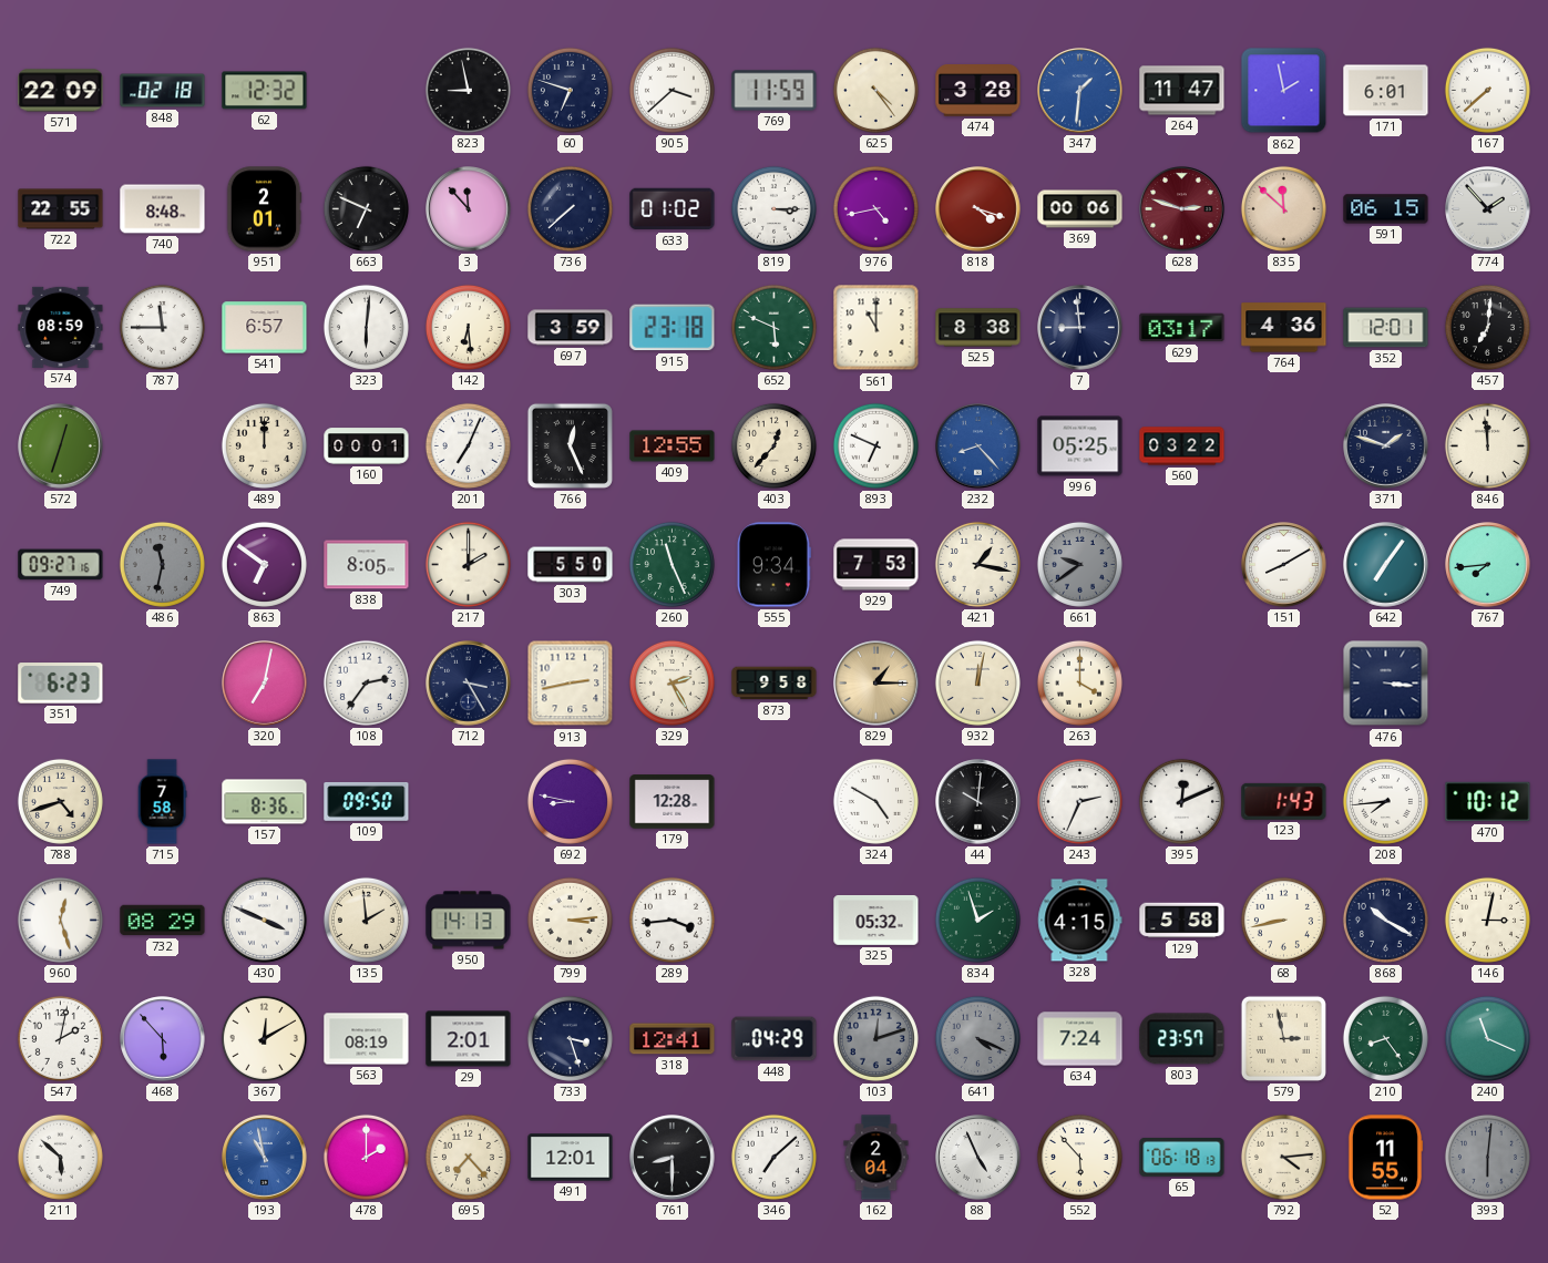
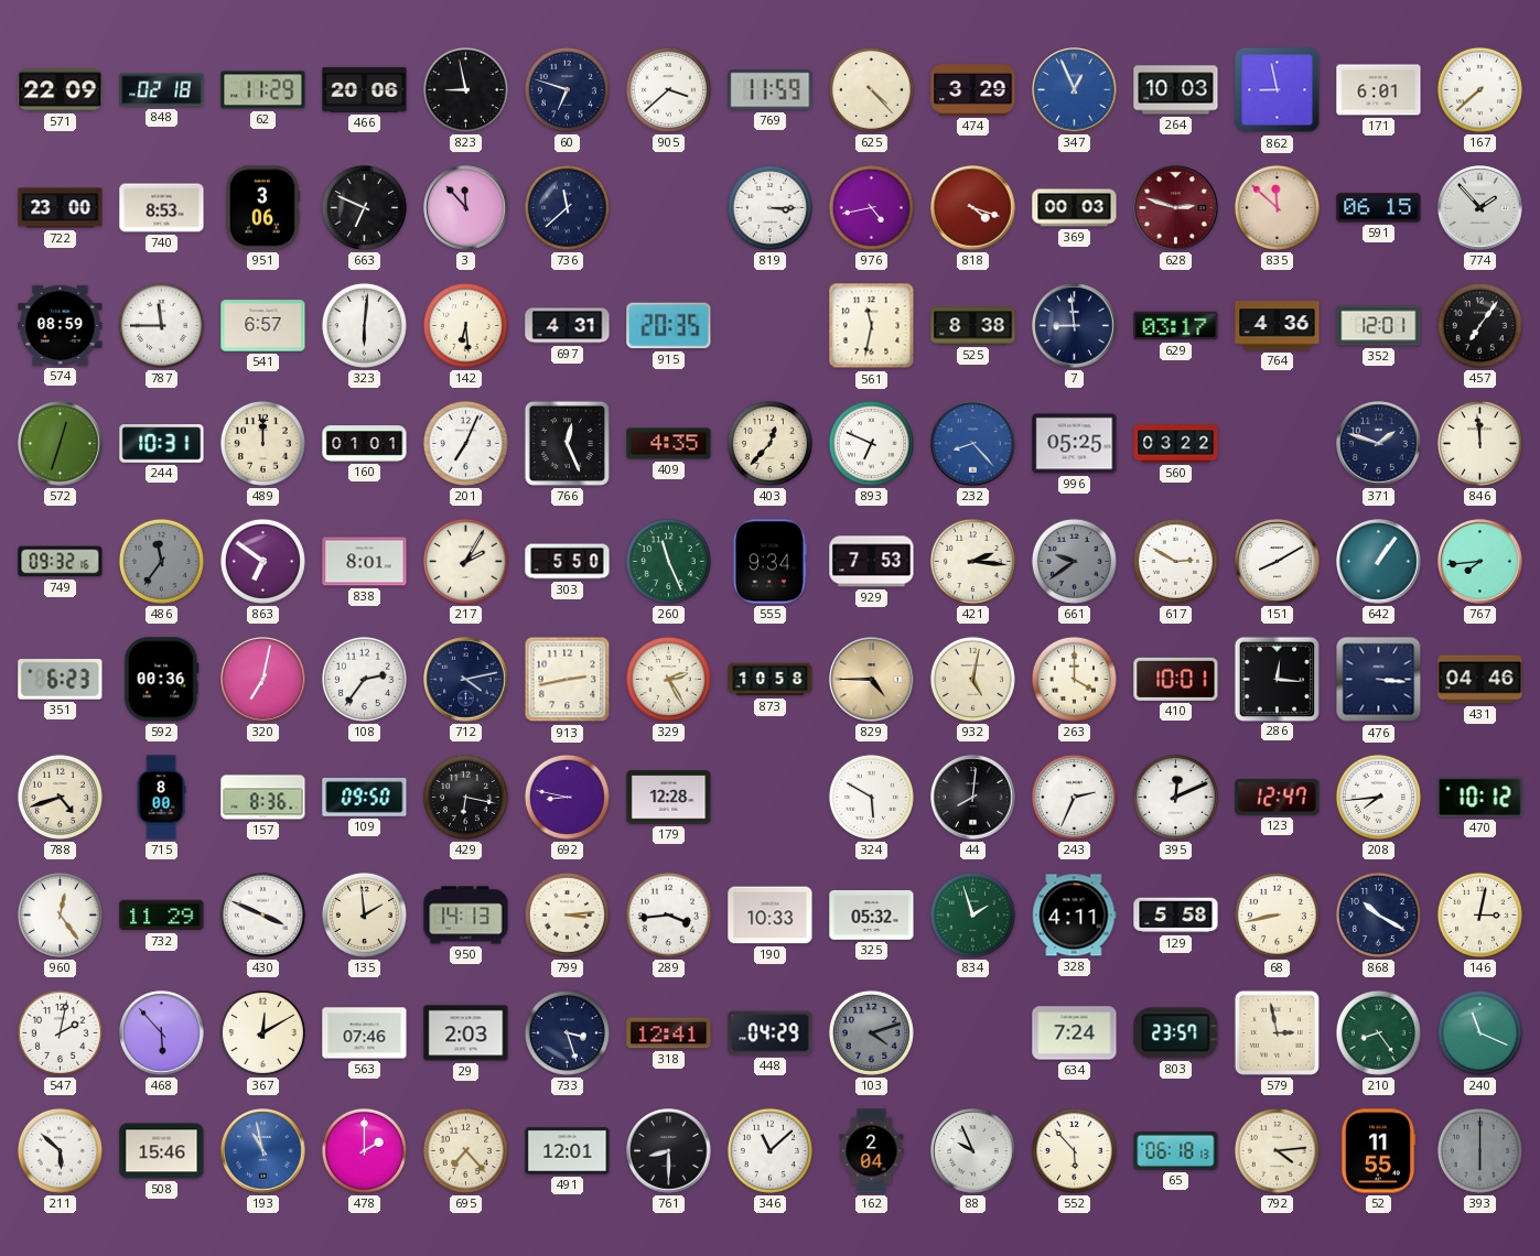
62: 12:32 -> 11:29 (263, 90)
466: none -> 20:06 (365, 89)
625: 4:24 -> 4:23 (871, 89)
474: 3:28 -> 3:29 (973, 90)
347: 1:31 -> 12:56 (1075, 90)
264: 11:47 -> 10:03 (1176, 90)
862: 1:58 -> 8:58 (1278, 90)
722: 22:55 -> 23:00 (61, 208)
740: 8:48 -> 8:53 (162, 208)
951: 2:01 -> 3:06 (262, 208)
736: 7:38 -> 11:38 (567, 207)
633: 01:02 -> none (673, 209)
369: 00:06 -> 00:03 (1075, 208)
697: 3:59 -> 4:31 (568, 326)
915: 23:18 -> 20:35 (669, 326)
652: 5:49 -> none (773, 327)
561: 11:00 -> 11:32 (872, 326)
457: 7:01 -> 7:06 (1479, 325)
244: none -> 10:31 (162, 444)
160: 00:01 -> 01:01 (365, 444)
409: 12:55 -> 4:35 (669, 444)
749: 09:27 -> 09:32 (61, 562)
486: 11:32 -> 11:36 (161, 561)
838: 8:05 -> 8:01 (365, 562)
217: 2:00 -> 2:05 (465, 561)
421: 1:17 -> 2:16 (972, 561)
617: none -> 2:50 (1175, 561)
642: 7:06 -> 1:06 (1379, 562)
592: none -> 00:36 (162, 680)
712: 3:25 -> 4:13 (466, 680)
873: 9:58 -> 10:58 (771, 680)
829: 1:15 -> 4:45 (872, 680)
932: 12:02 -> 5:02 (972, 679)
410: none -> 10:01 (1176, 679)
286: none -> 12:16 (1277, 679)
431: none -> 04:46 (1480, 680)
715: 7:58 -> 8:00 (161, 798)
429: none -> 6:17 (465, 797)
324: 4:50 -> 5:50 (871, 797)
44: 10:01 -> 8:01 (973, 798)
123: 1:43 -> 12:47 (1278, 797)
960: 12:27 -> 12:24 (60, 914)
732: 08:29 -> 11:29 (162, 916)
190: none -> 10:33 (771, 916)
328: 4:15 -> 4:11 (1075, 916)
563: 08:19 -> 07:46 (365, 1033)
29: 2:01 -> 2:03 (466, 1033)
103: 12:12 -> 4:12 (871, 1032)
641: 4:19 -> none (977, 1038)
508: none -> 15:46 (162, 1151)
346: 7:08 -> 11:08 (769, 1150)
88: 4:56 -> 9:56 (973, 1151)
393: 6:01 -> 6:00 (1479, 1150)
